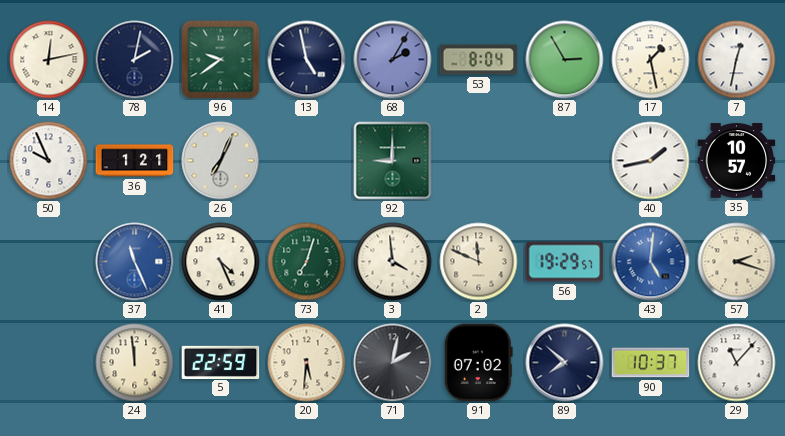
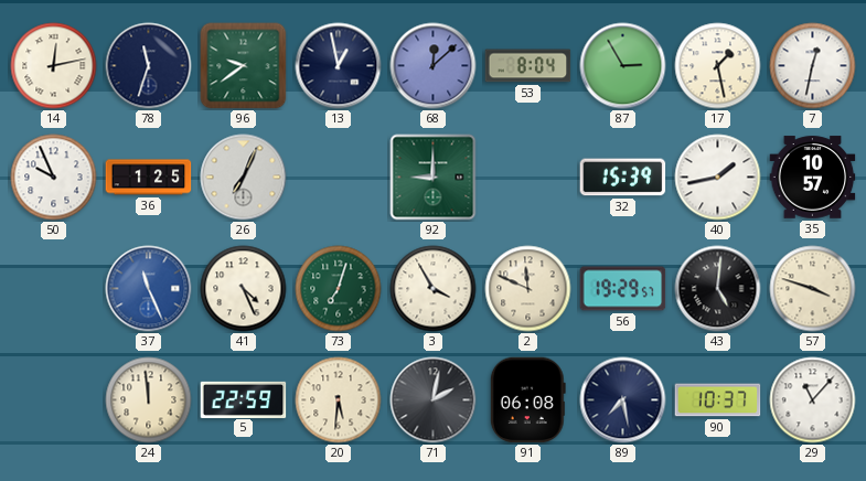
78: 2:02 -> 11:33 (149, 66)
13: 4:58 -> 12:58 (339, 66)
68: 2:05 -> 12:08 (434, 66)
36: 1:21 -> 1:25 (149, 178)
32: none -> 15:39 (623, 178)
3: 3:59 -> 3:55 (434, 289)
43 dial: blue -> black (718, 289)
57: 2:18 -> 3:48 (813, 289)
91: 07:02 -> 06:08 (527, 400)
89: 7:52 -> 7:28 (623, 400)
